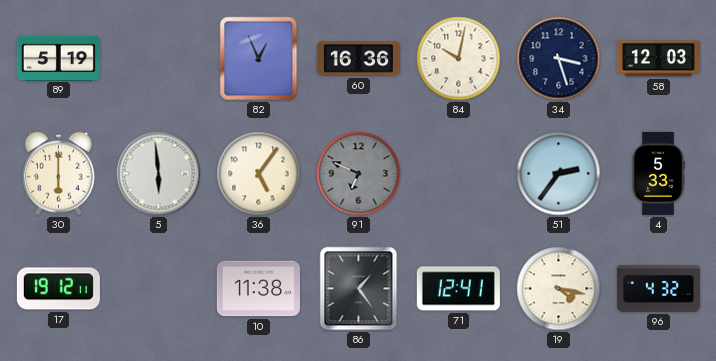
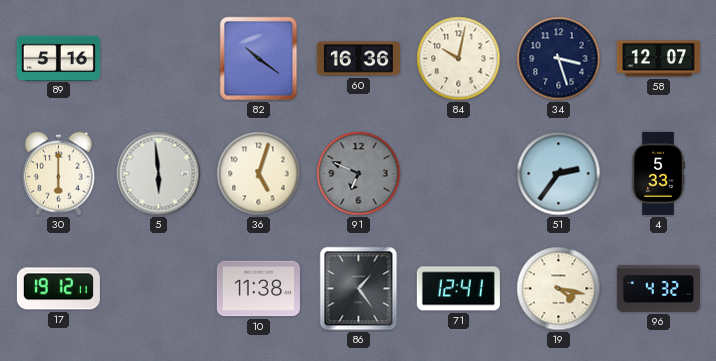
89: 5:19 -> 5:16 (58, 58)
82: 12:56 -> 10:21 (259, 59)
58: 12:03 -> 12:07 (658, 59)
36: 5:06 -> 5:03 (259, 174)
